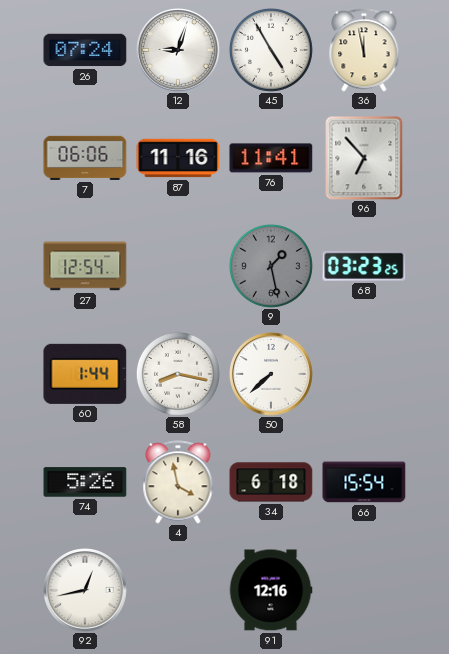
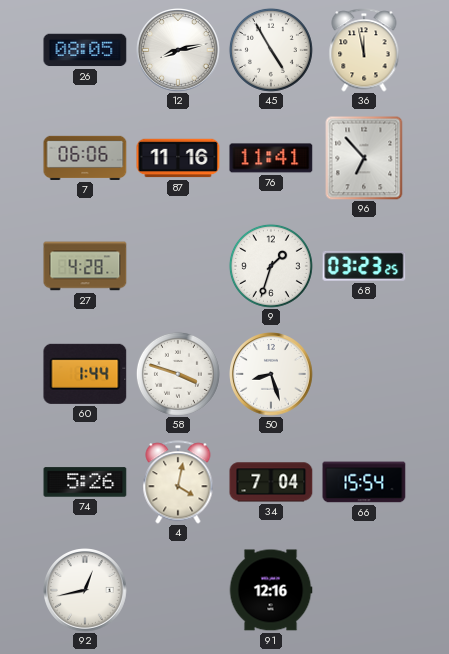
26: 07:24 -> 08:05 (85, 50)
12: 9:03 -> 8:13 (179, 51)
27: 12:54 -> 4:28 (85, 266)
9: 1:28 -> 1:33 (271, 266)
9 dial: grey -> white (271, 266)
58: 8:17 -> 3:48 (178, 374)
50: 7:38 -> 8:27 (272, 375)
4: 3:58 -> 4:02 (178, 482)
34: 6:18 -> 7:04 (271, 482)
